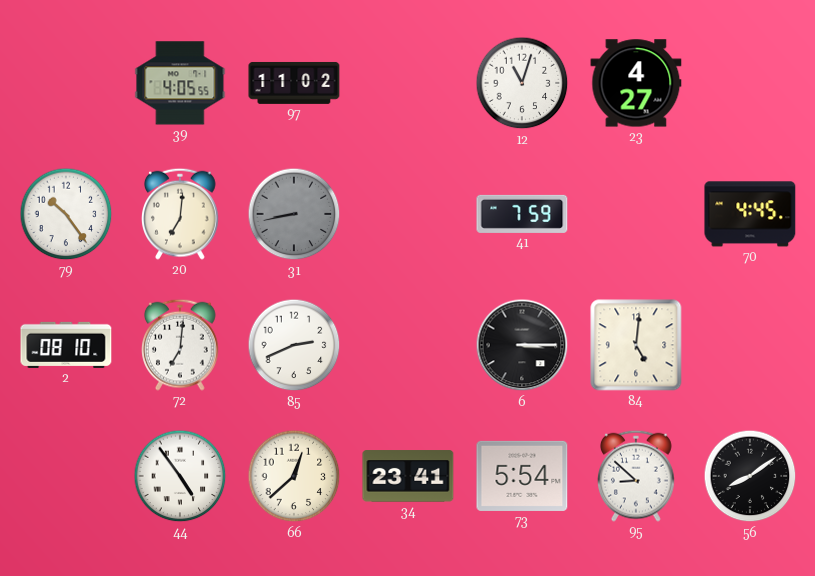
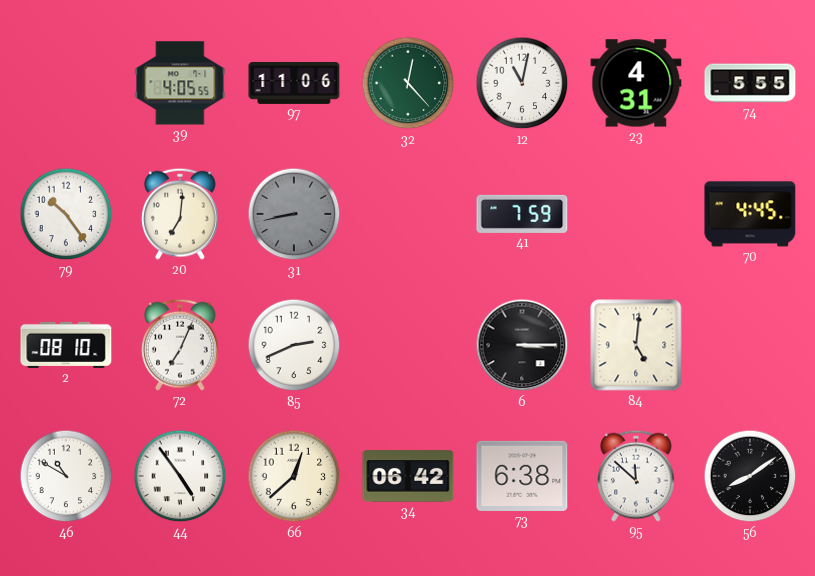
97: 11:02 -> 11:06 (294, 83)
32: none -> 12:23 (408, 83)
12: 11:03 -> 11:02 (522, 83)
23: 4:27 -> 4:31 (636, 83)
74: none -> 5:55 (750, 83)
72: 7:01 -> 7:04 (181, 345)
46: none -> 10:50 (66, 476)
34: 23:41 -> 06:42 (408, 476)
73: 5:54 -> 6:38 (522, 476)
95: 8:52 -> 11:52 (637, 476)
